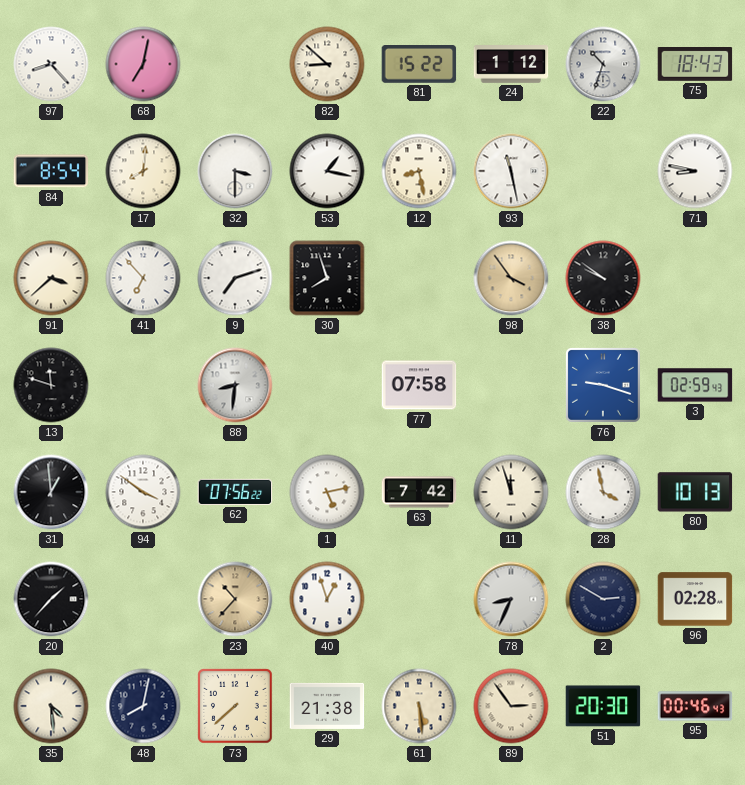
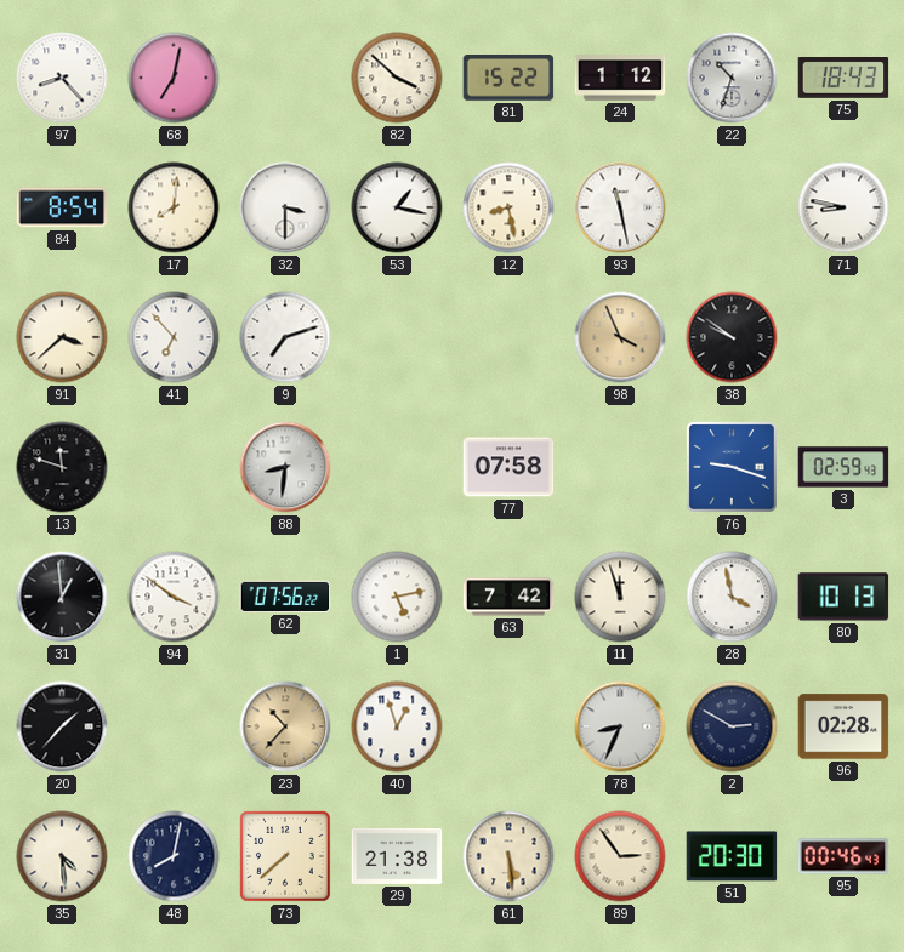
82: 8:52 -> 3:52 (397, 78)
30: 7:57 -> none (327, 278)
98: 3:54 -> 3:56 (620, 337)
